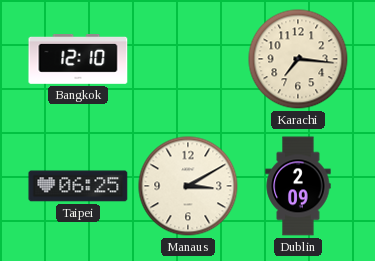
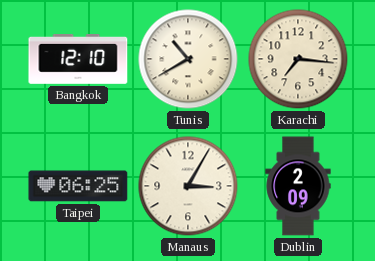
Tunis: none -> 10:40 (188, 59)
Manaus: 3:10 -> 3:05 (188, 186)
